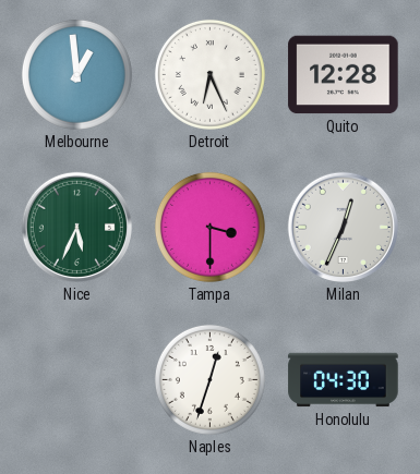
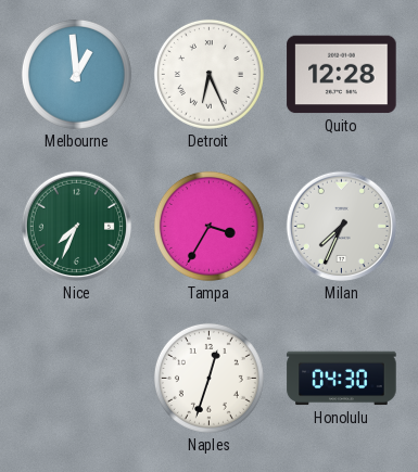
Nice: 5:34 -> 7:34 (76, 226)
Tampa: 3:30 -> 3:35 (208, 226)
Milan: 12:34 -> 7:34 (341, 226)
